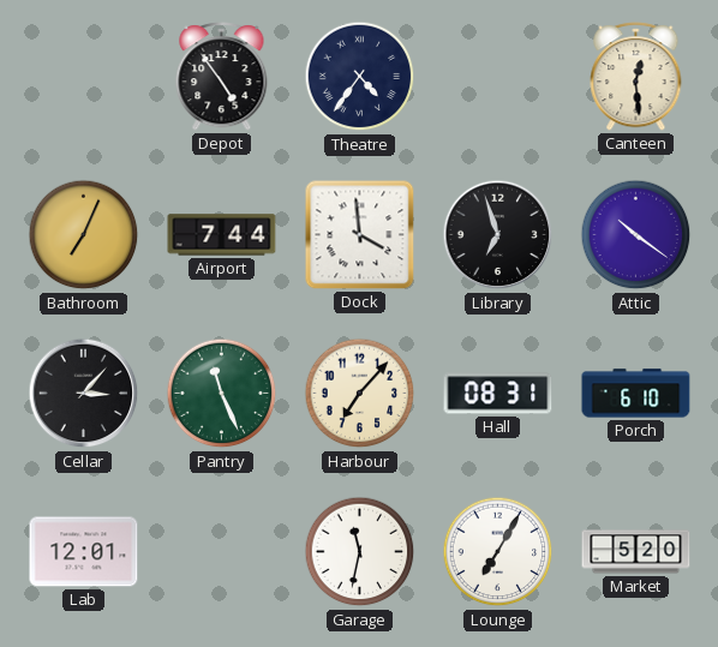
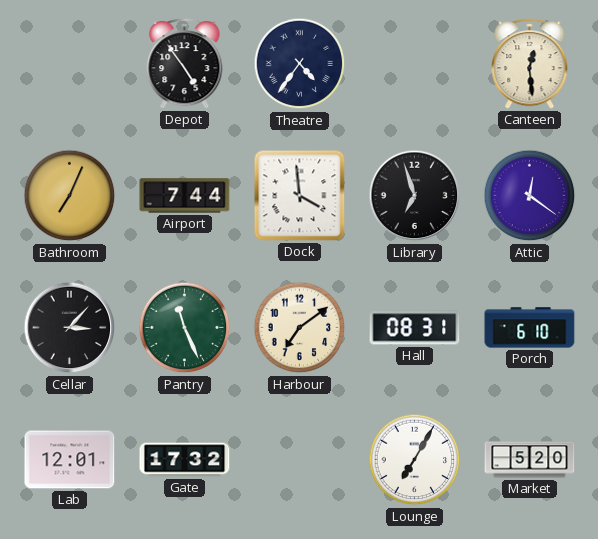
Attic: 10:21 -> 12:21 (530, 196)
Harbour: 7:07 -> 7:09 (300, 328)
Gate: none -> 17:32 (185, 460)
Garage: 11:32 -> none (360, 552)
